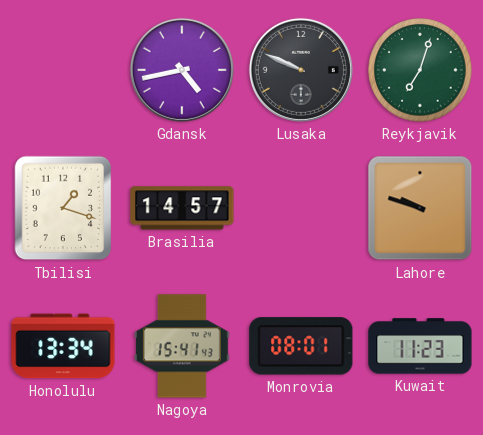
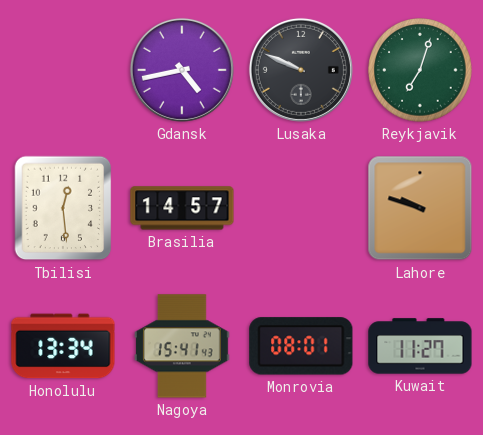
Tbilisi: 1:18 -> 12:29 (63, 208)
Kuwait: 11:23 -> 11:27 (420, 346)
